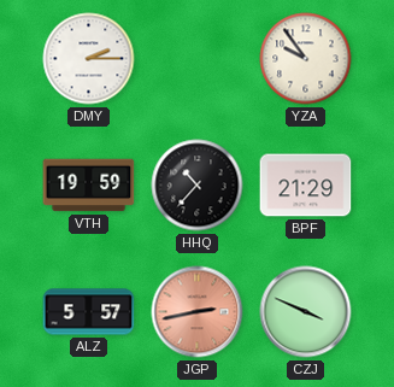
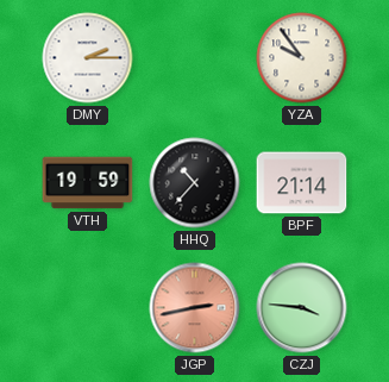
BPF: 21:29 -> 21:14 (302, 183)
ALZ: 5:57 -> none (89, 312)
CZJ: 3:49 -> 3:46 (302, 308)
